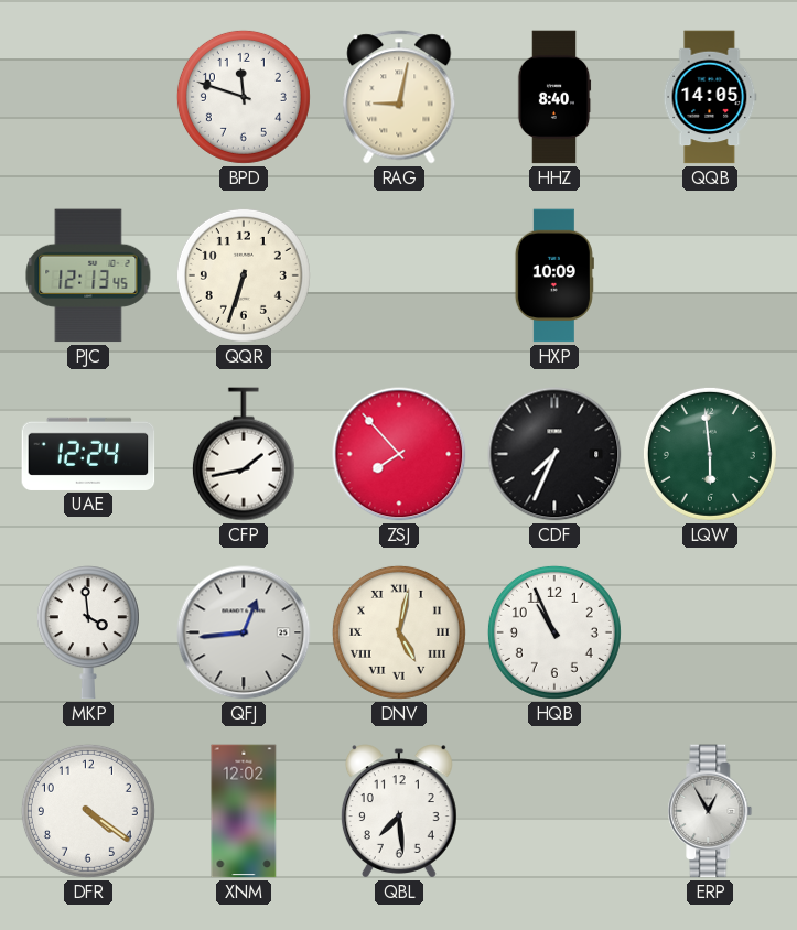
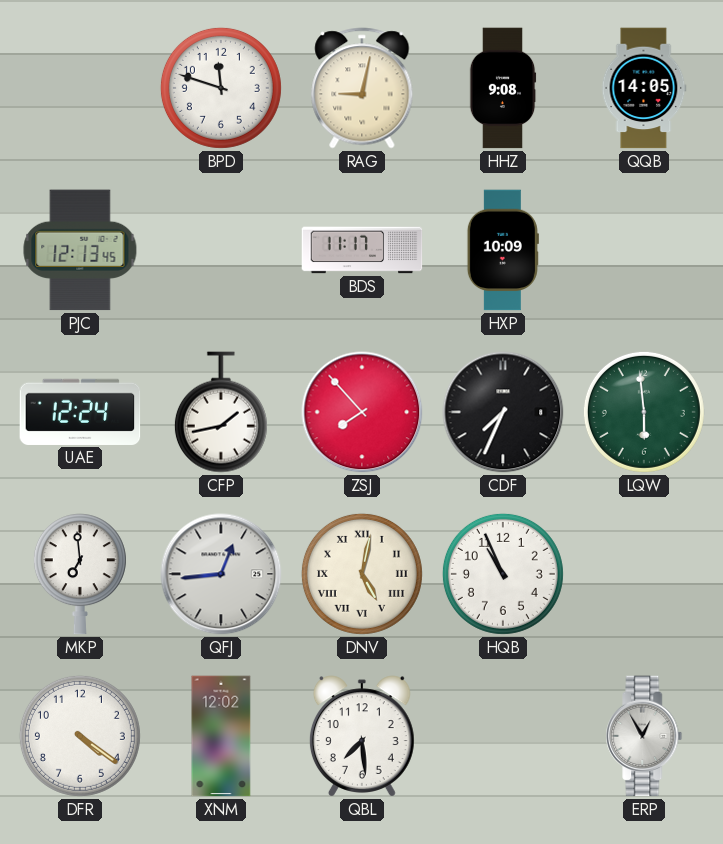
HHZ: 8:40 -> 9:08 (503, 88)
QQR: 6:33 -> none (244, 275)
BDS: none -> 11:17 (362, 250)
MKP: 3:59 -> 6:59 (80, 574)
